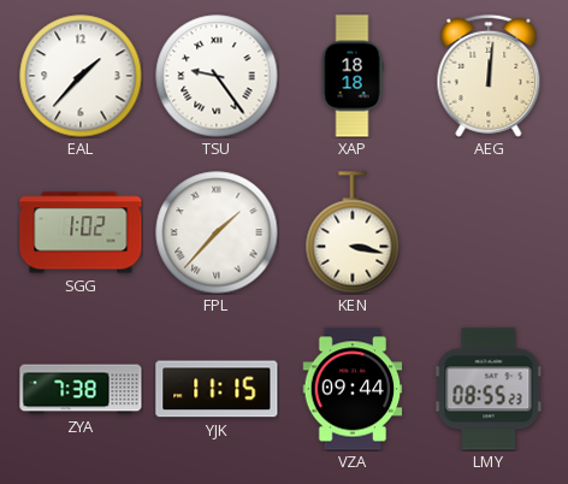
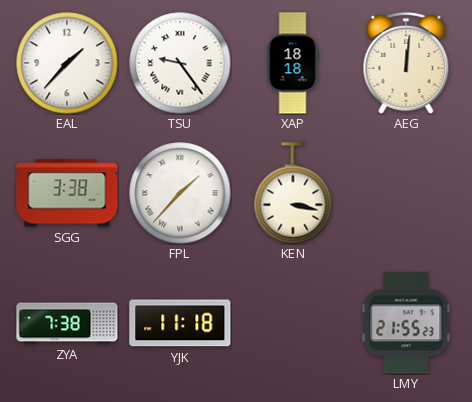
SGG: 1:02 -> 3:38 (67, 193)
YJK: 11:15 -> 11:18 (180, 323)
VZA: 09:44 -> none (353, 389)
LMY: 08:55 -> 21:55 (406, 323)
